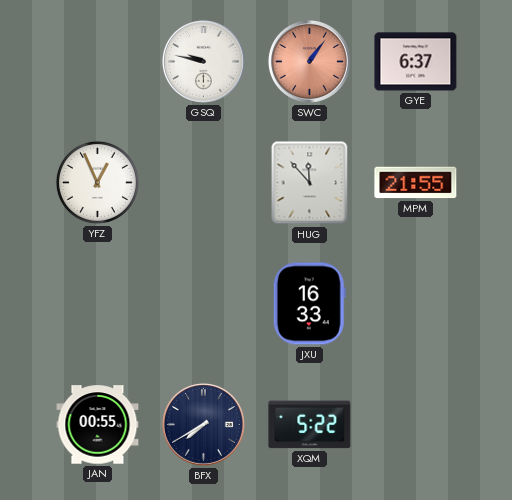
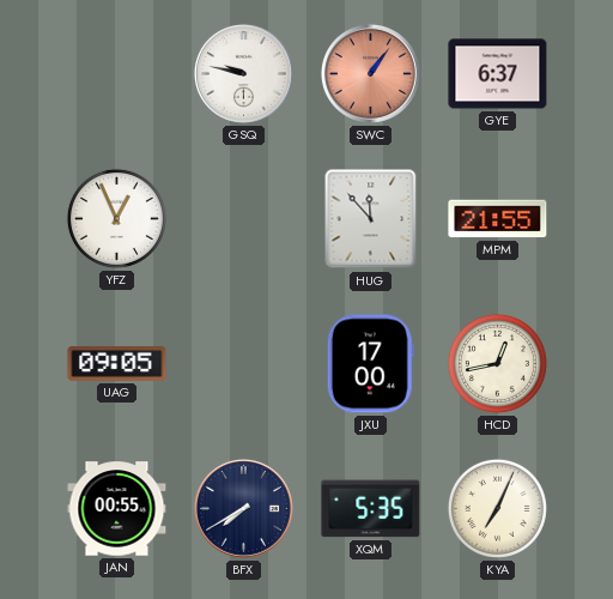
UAG: none -> 09:05 (117, 364)
JXU: 16:33 -> 17:00 (370, 364)
HCD: none -> 12:43 (497, 363)
XQM: 5:22 -> 5:35 (371, 509)
KYA: none -> 7:04 (497, 508)
